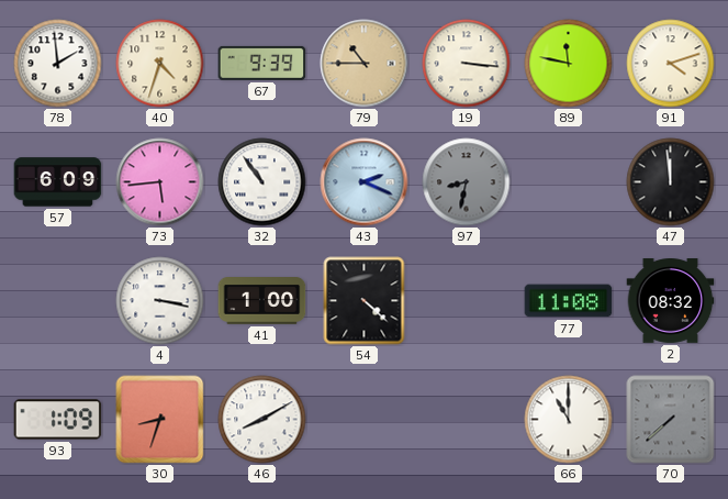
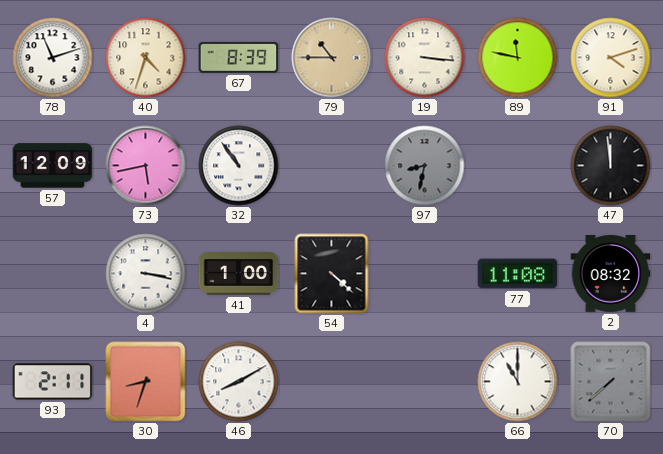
78: 1:59 -> 11:12 (53, 58)
67: 9:39 -> 8:39 (239, 57)
57: 6:09 -> 12:09 (53, 166)
73: 5:44 -> 5:43 (146, 166)
43: 2:19 -> none (365, 182)
93: 1:09 -> 2:11 (53, 382)
